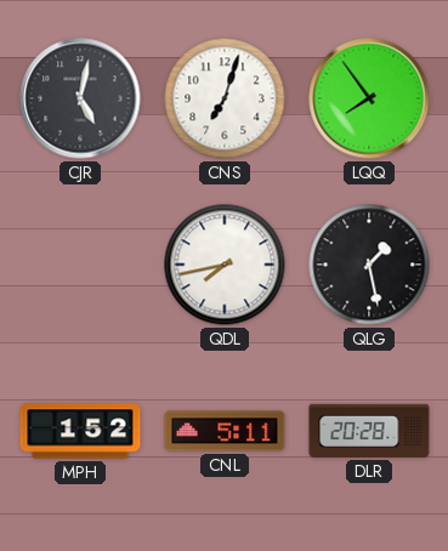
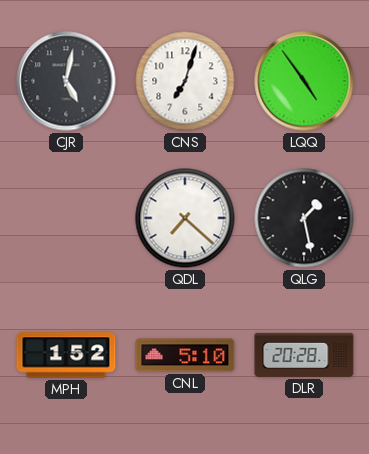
LQQ: 7:54 -> 4:54 (304, 81)
QDL: 7:43 -> 7:22 (185, 218)
CNL: 5:11 -> 5:10 (185, 355)
